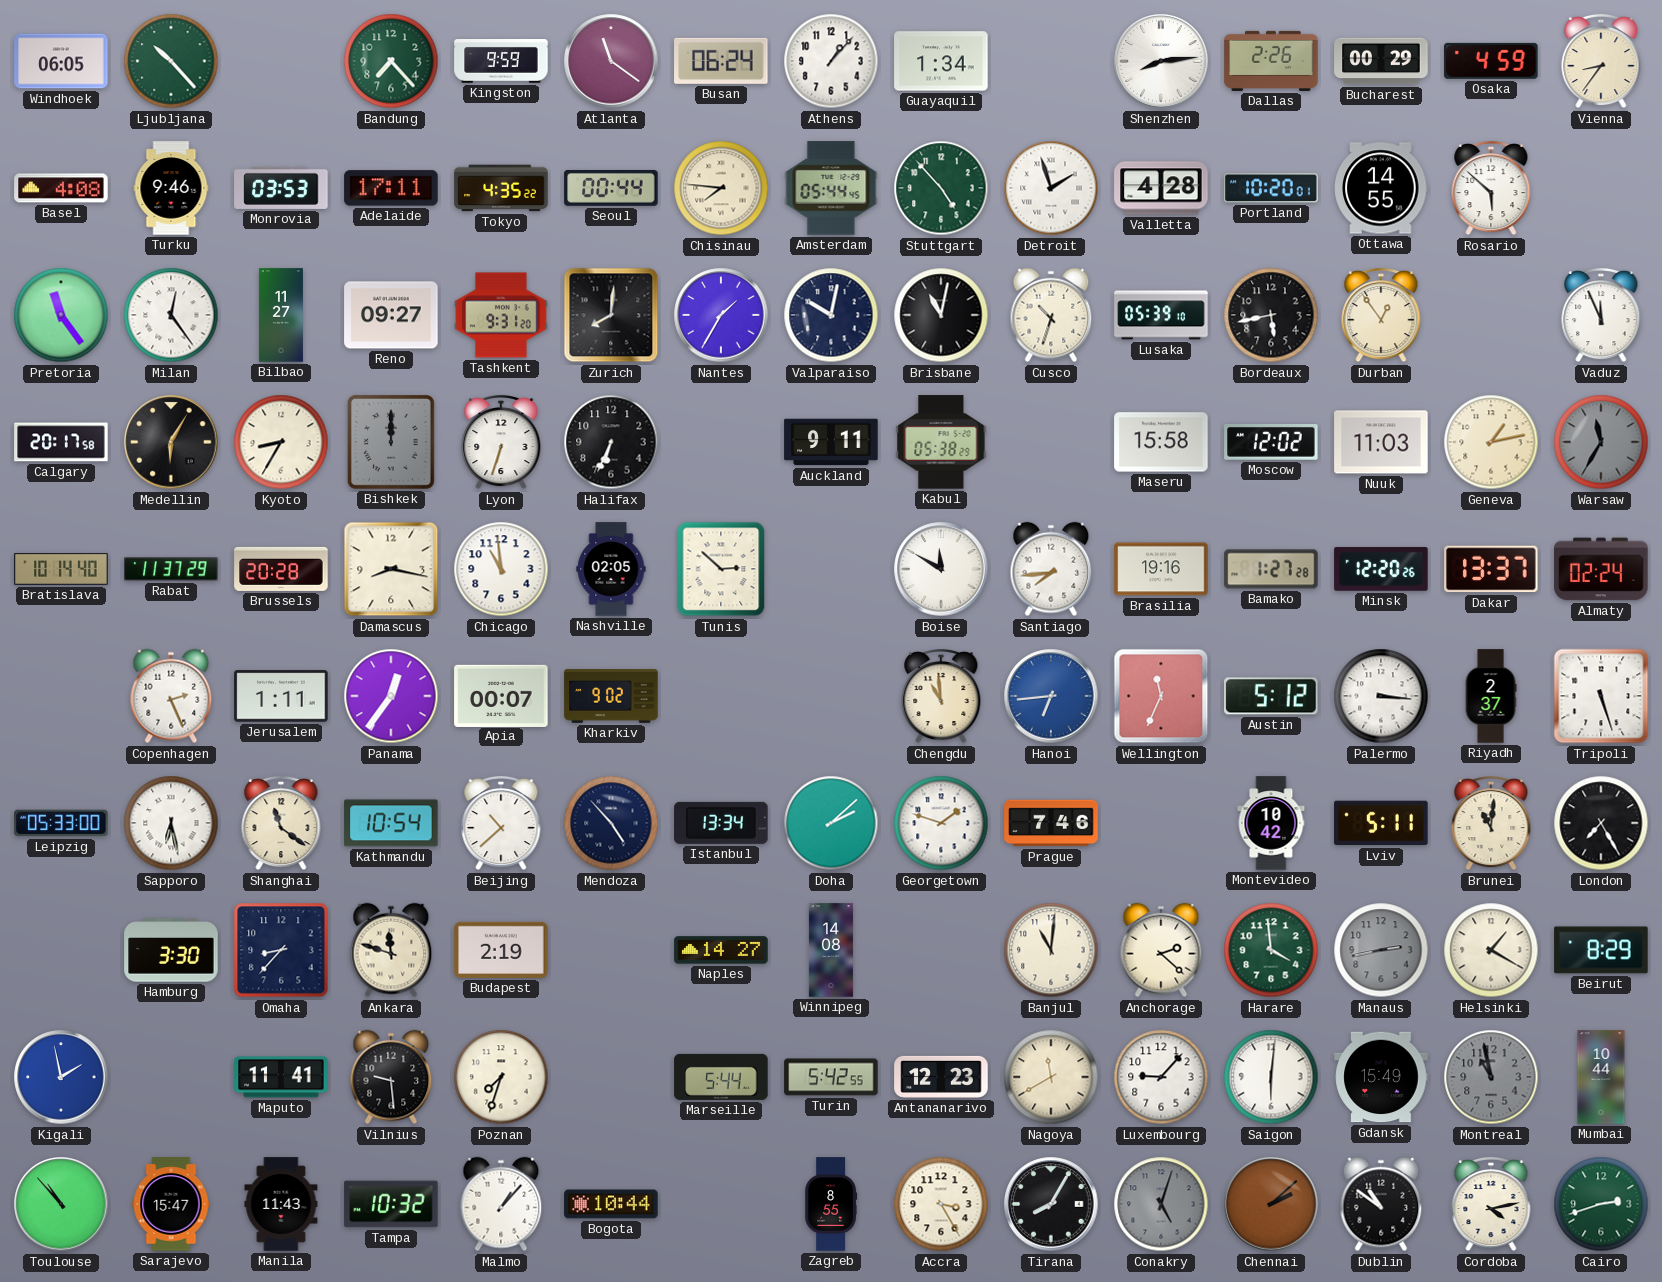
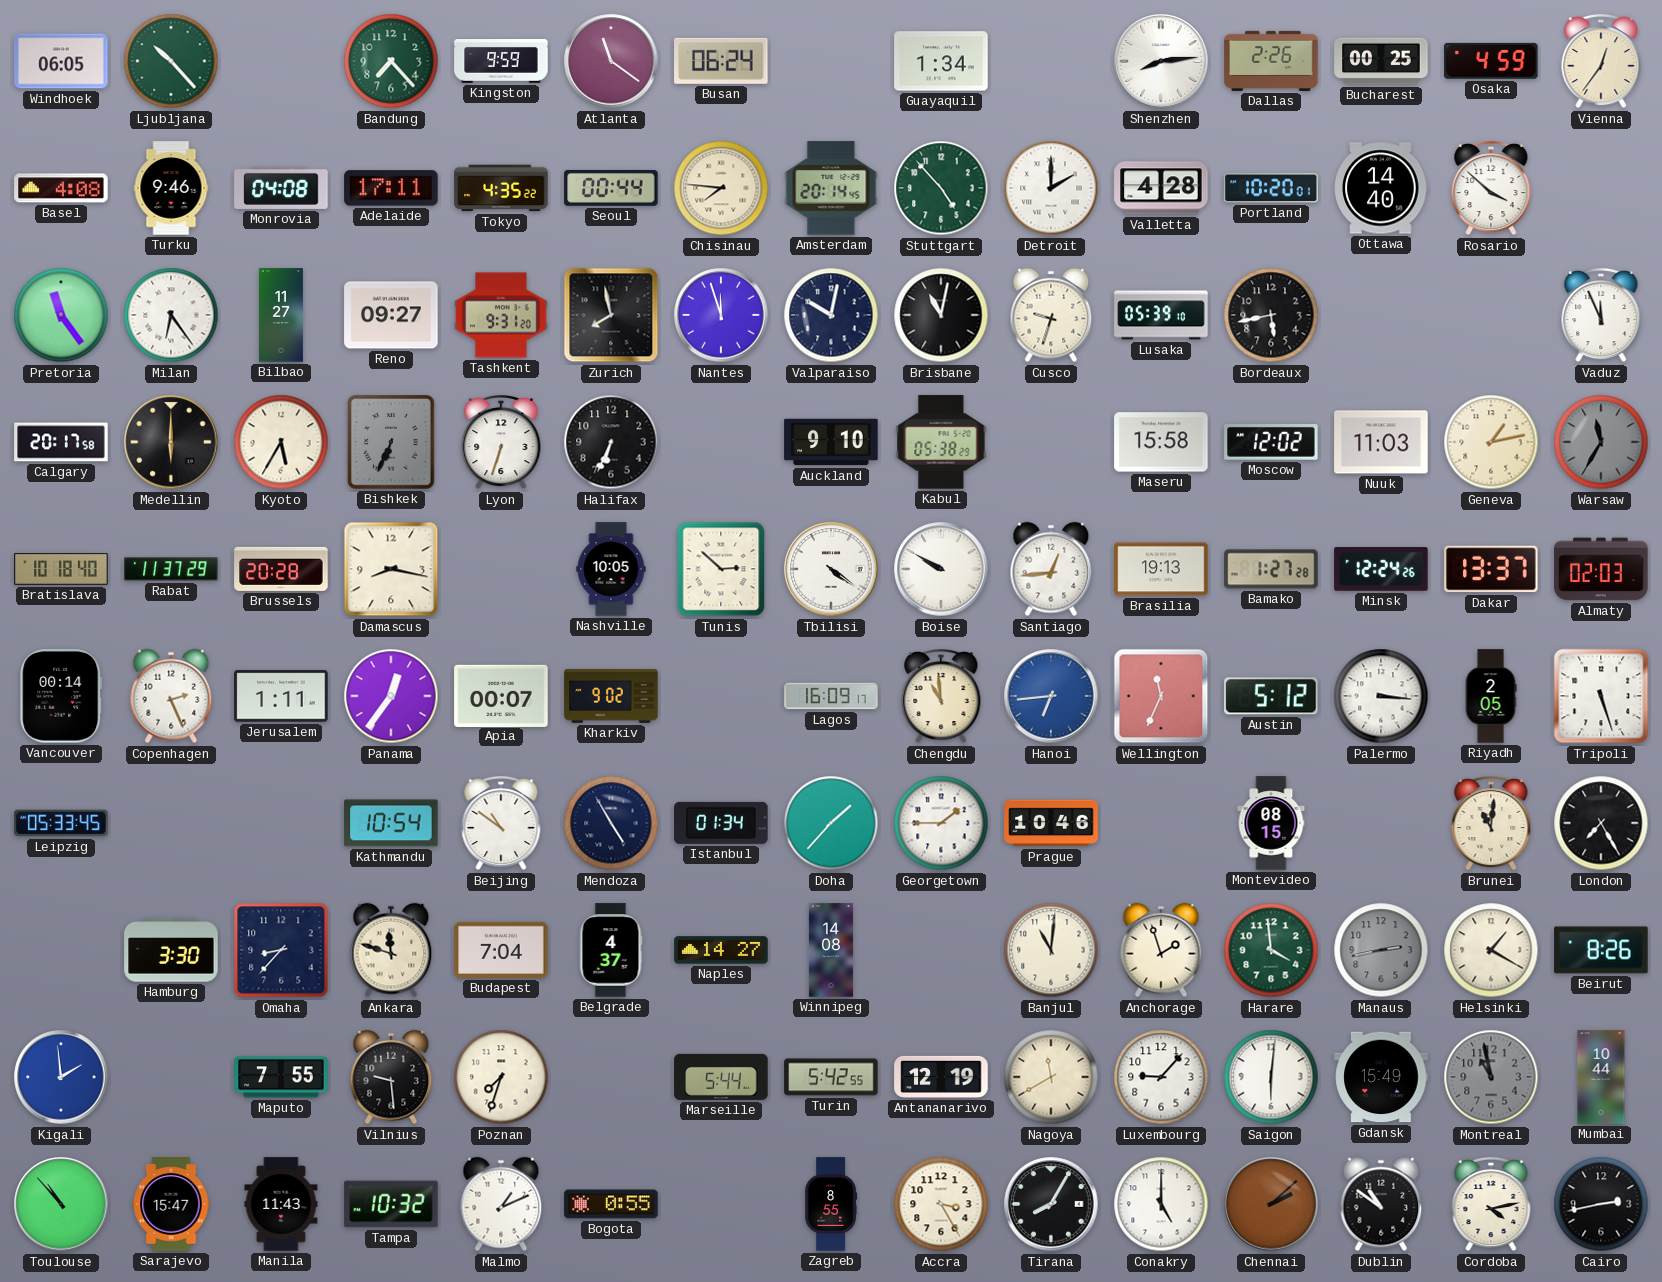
Athens: 1:07 -> none (831, 61)
Bucharest: 00:29 -> 00:25 (1381, 61)
Vienna: 8:36 -> 12:36 (1601, 61)
Monrovia: 03:53 -> 04:08 (281, 188)
Amsterdam: 05:44 -> 20:14 (831, 188)
Detroit: 1:57 -> 2:00 (1051, 188)
Ottawa: 14:55 -> 14:40 (1381, 188)
Rosario: 5:52 -> 3:52 (1491, 188)
Milan: 12:24 -> 6:24 (171, 315)
Zurich: 8:01 -> 7:58 (611, 315)
Nantes: 1:35 -> 11:57 (721, 315)
Cusco: 10:33 -> 9:33 (1051, 315)
Durban: 12:54 -> none (1381, 315)
Medellin: 6:05 -> 6:00 (171, 442)
Kyoto: 8:35 -> 5:35 (281, 442)
Bishkek: 12:00 -> 6:34 (391, 443)
Auckland: 9:11 -> 9:10 (831, 442)
Bratislava: 10:14 -> 10:18 (61, 570)
Chicago: 10:59 -> none (501, 569)
Nashville: 02:05 -> 10:05 (611, 569)
Tbilisi: none -> 4:21 (831, 569)
Boise: 11:50 -> 9:50 (941, 569)
Santiago: 7:44 -> 12:44 (1051, 569)
Brasilia: 19:16 -> 19:13 (1161, 569)
Minsk: 12:20 -> 12:24 (1381, 569)
Almaty: 02:24 -> 02:03 (1601, 569)
Vancouver: none -> 00:14 (61, 696)
Lagos: none -> 16:09 (831, 696)
Riyadh: 2:37 -> 2:05 (1491, 696)
Leipzig: 05:33:00 -> 05:33:45 (61, 823)
Sapporo: 6:28 -> none (171, 823)
Shanghai: 11:21 -> none (281, 823)
Beijing: 10:38 -> 10:51 (501, 823)
Mendoza: 4:53 -> 4:55 (611, 823)
Istanbul: 13:34 -> 01:34 (721, 823)
Doha: 2:08 -> 1:37 (831, 823)
Georgetown: 1:48 -> 1:45 (941, 823)
Prague: 7:46 -> 10:46 (1051, 823)
Montevideo: 10:42 -> 08:15 (1271, 823)
Lviv: 5:11 -> none (1381, 823)
Budapest: 2:19 -> 7:04 (501, 950)
Belgrade: none -> 4:37 (611, 950)
Anchorage: 2:22 -> 1:57 (1161, 950)
Beirut: 8:29 -> 8:26 (1601, 950)
Kigali: 1:58 -> 1:59 (61, 1077)
Maputo: 11:41 -> 7:55 (281, 1077)
Antananarivo: 12:23 -> 12:19 (941, 1077)
Malmo: 1:07 -> 1:11 (501, 1204)
Bogota: 10:44 -> 0:55 (611, 1204)
Conakry: 5:03 -> 5:00 (1161, 1204)
Conakry dial: grey -> white (1161, 1204)
Cairo: 2:42 -> 2:43 (1601, 1204)
Cairo dial: green -> black (1601, 1204)
